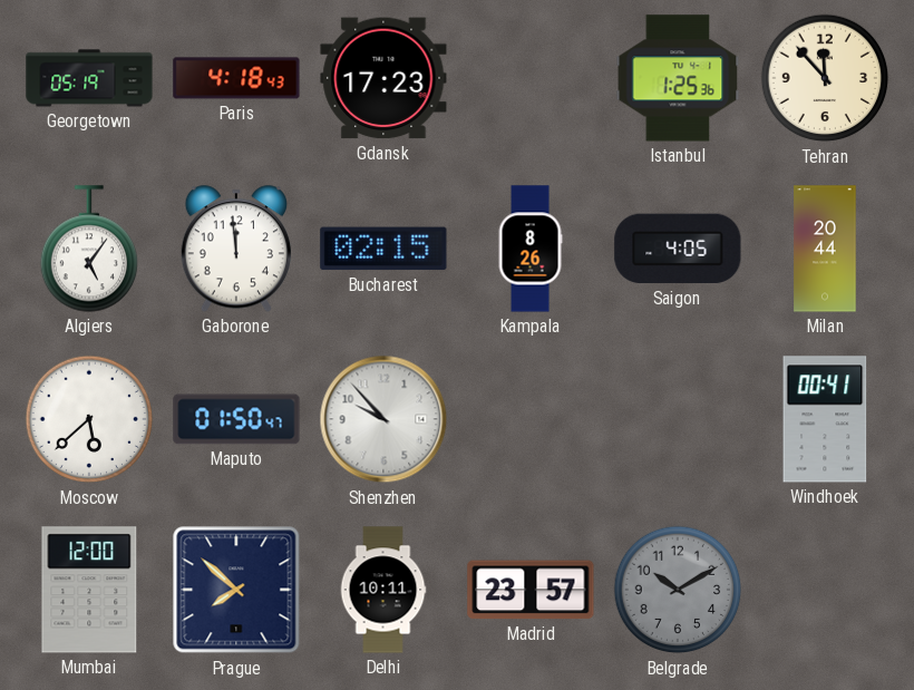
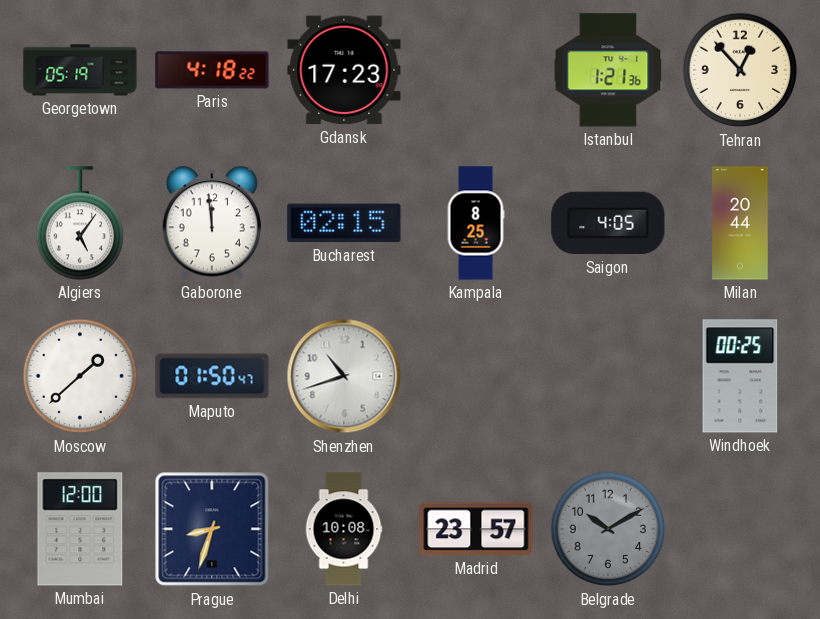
Paris: 4:18:43 -> 4:18:22 (212, 70)
Istanbul: 1:25 -> 1:21 (608, 70)
Tehran: 11:53 -> 12:53 (740, 70)
Kampala: 8:26 -> 8:25 (476, 223)
Moscow: 5:38 -> 1:38 (80, 376)
Shenzhen: 9:53 -> 10:42 (344, 376)
Windhoek: 00:41 -> 00:25 (740, 376)
Prague: 7:52 -> 8:33 (212, 529)
Delhi: 10:11 -> 10:08 (344, 529)
